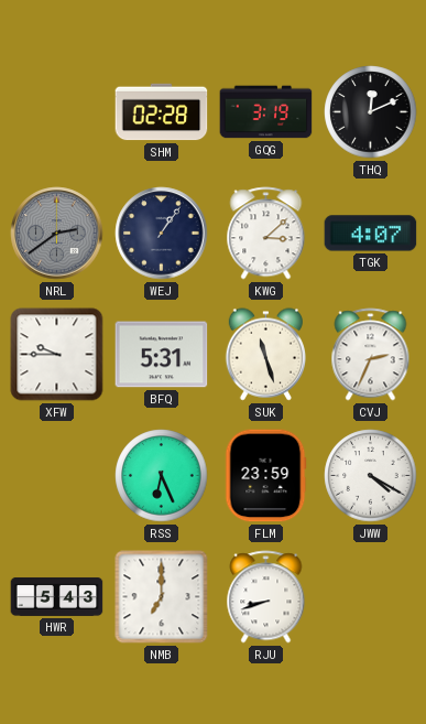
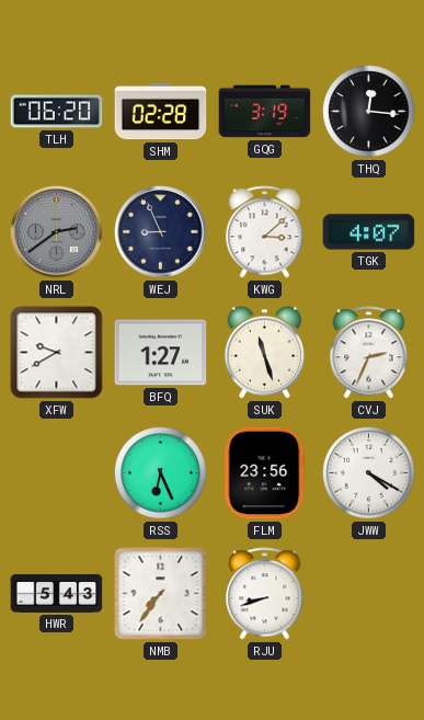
TLH: none -> 06:20 (57, 112)
THQ: 12:11 -> 12:16 (369, 112)
WEJ: 1:06 -> 8:56 (161, 232)
XFW: 9:45 -> 9:40 (57, 353)
BFQ: 5:31 -> 1:27 (161, 353)
FLM: 23:59 -> 23:56 (264, 473)
NMB: 7:00 -> 7:36 (161, 594)
